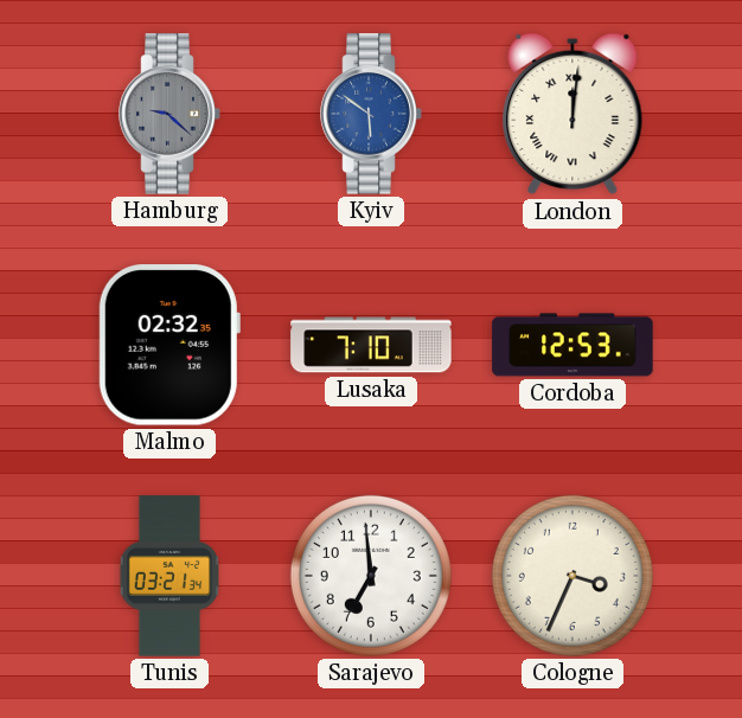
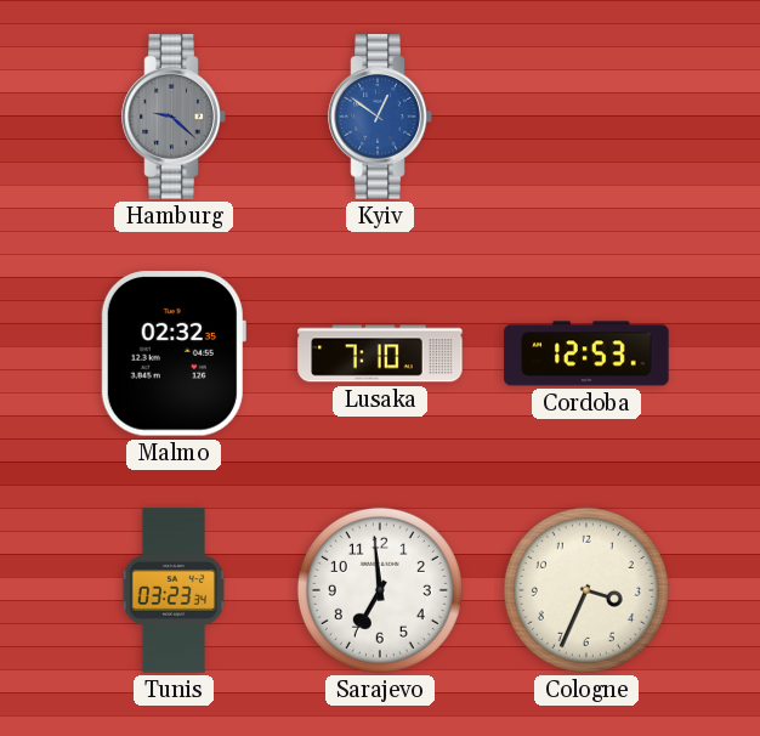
Kyiv: 5:51 -> 12:51 (380, 117)
London: 12:01 -> none (573, 114)
Tunis: 03:21 -> 03:23 (174, 590)
